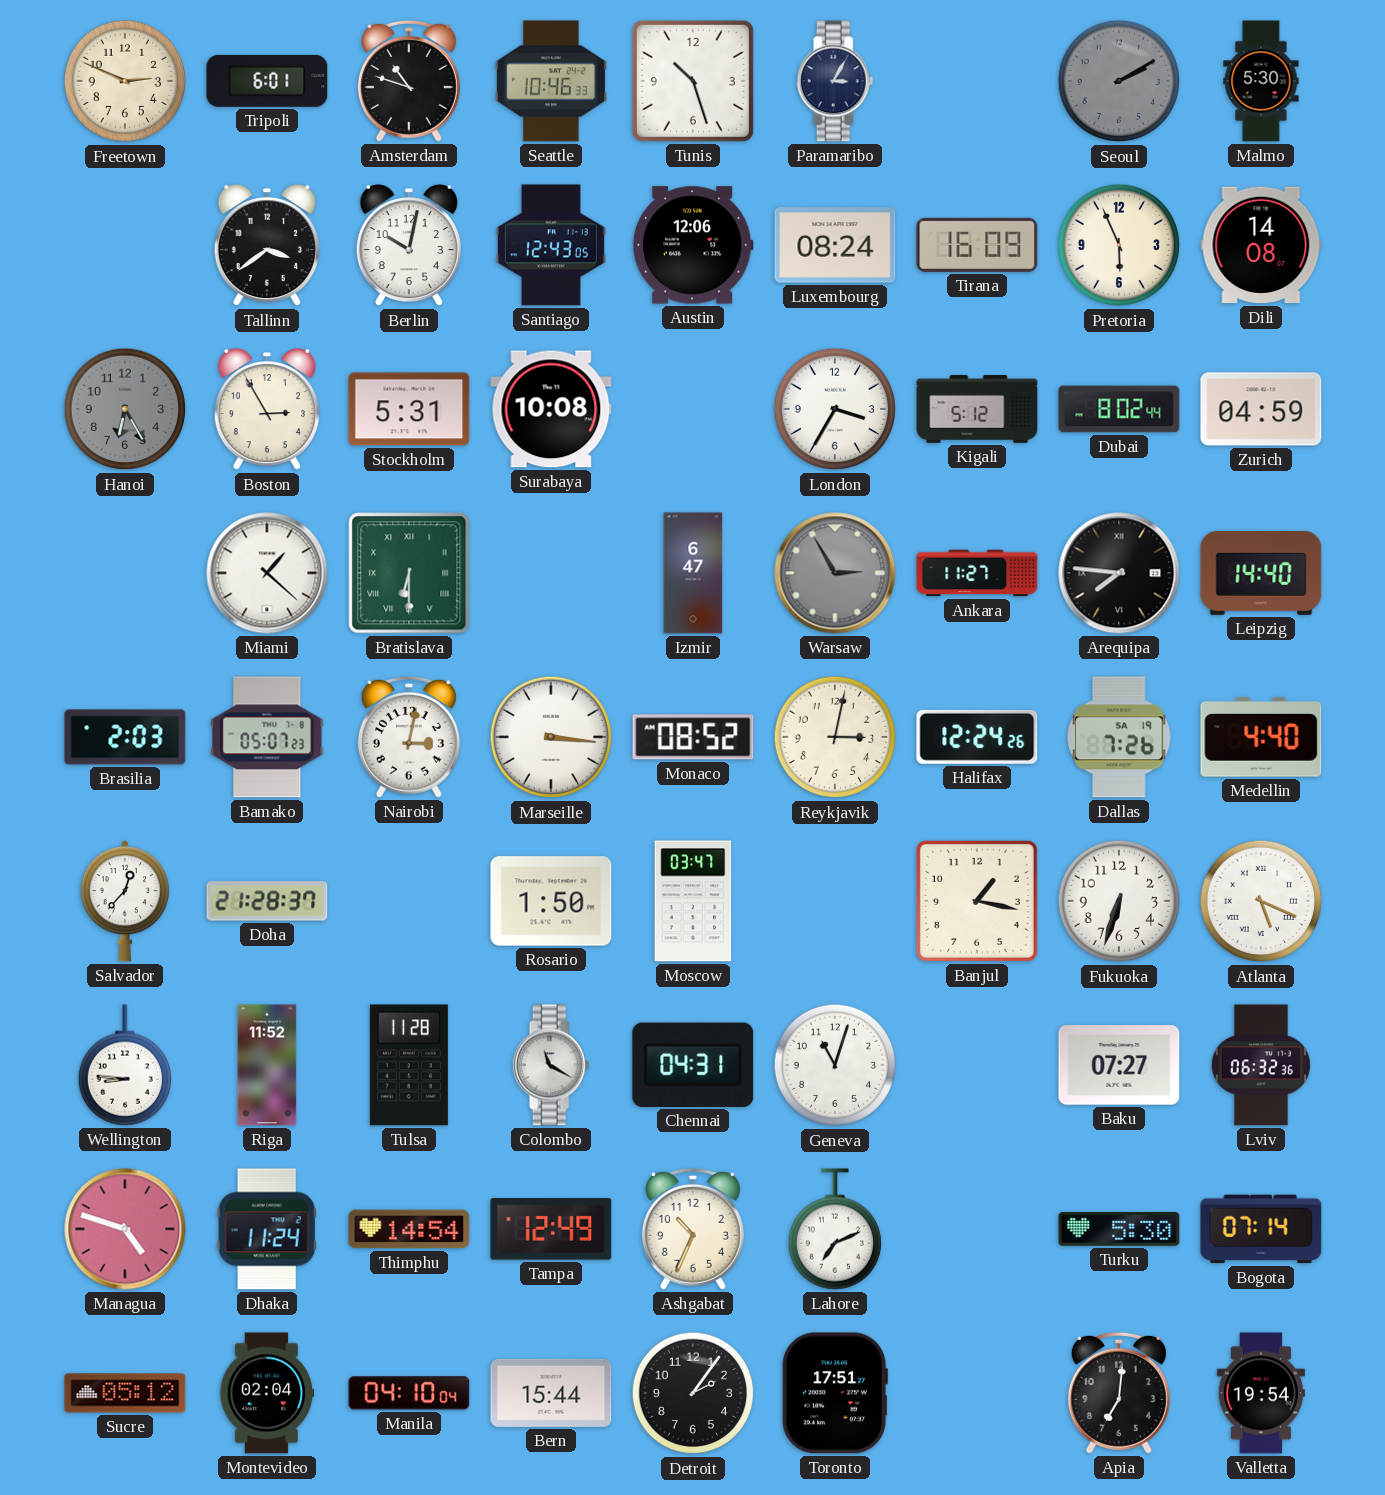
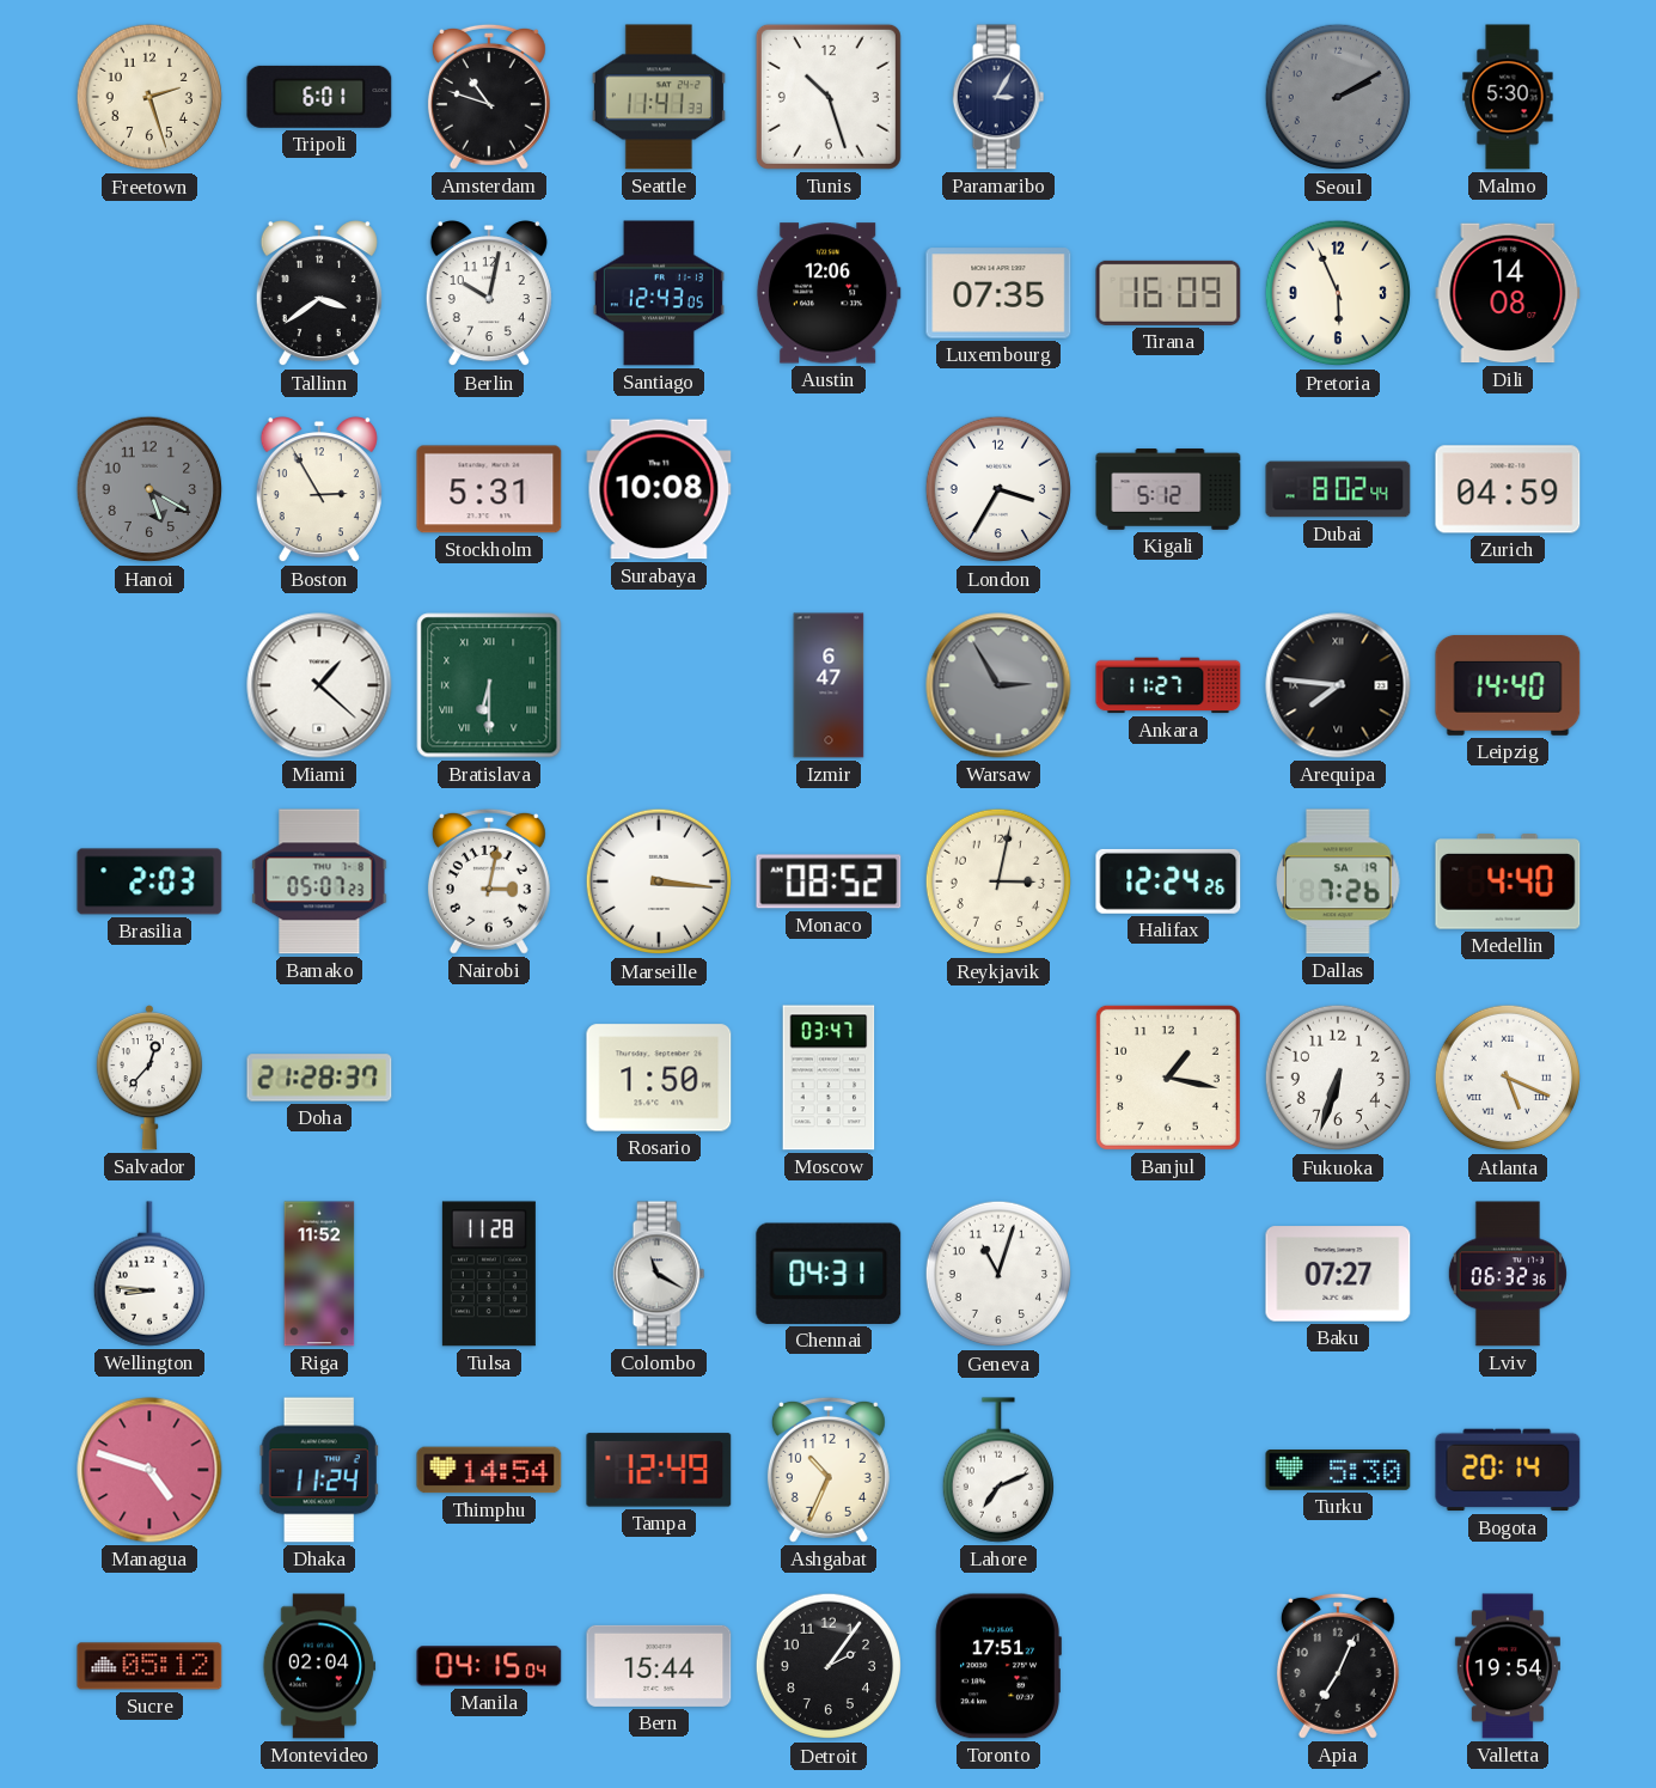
Freetown: 2:49 -> 2:27 (149, 97)
Seattle: 10:46 -> 11:41 (659, 97)
Luxembourg: 08:24 -> 07:35 (998, 293)
Hanoi: 6:25 -> 5:20 (149, 489)
Bogota: 07:14 -> 20:14 (1508, 1470)
Manila: 04:10 -> 04:15 (489, 1666)
Apia: 7:01 -> 7:04 (1338, 1666)
